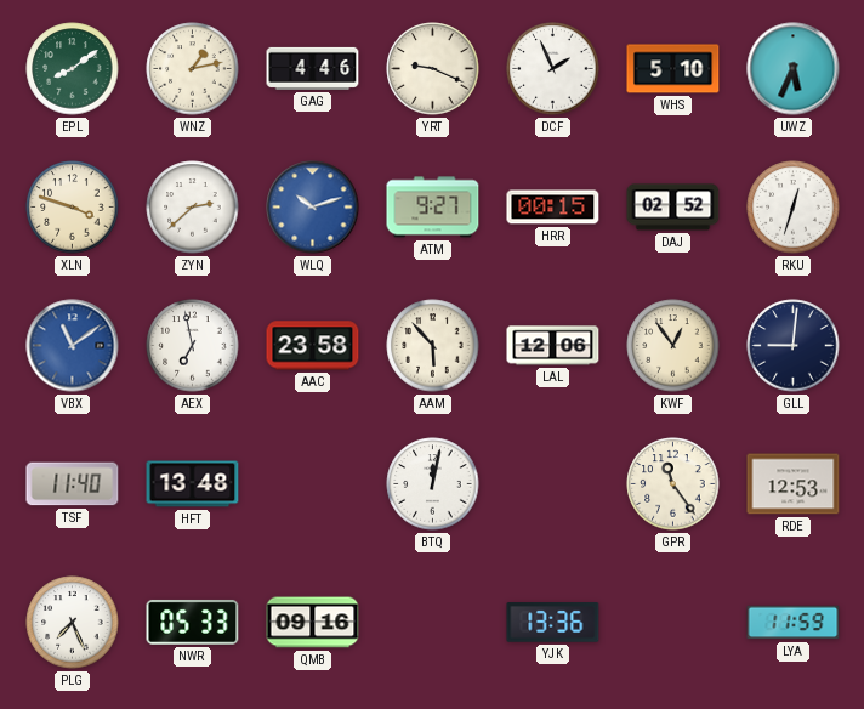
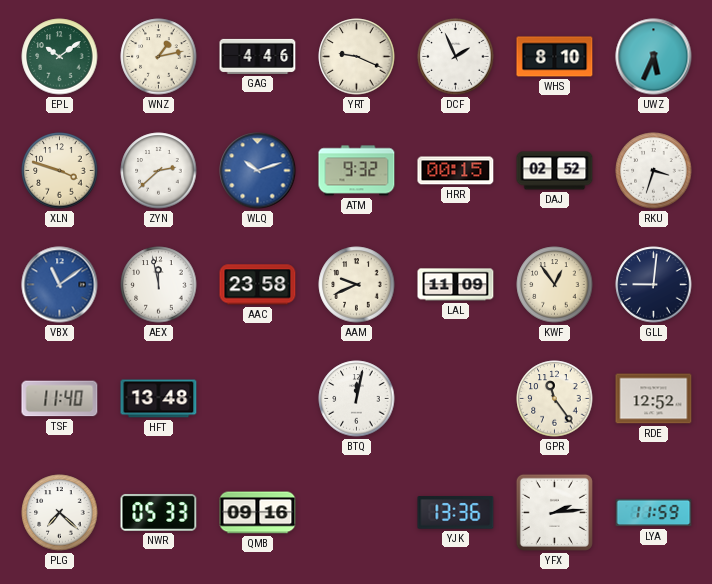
EPL: 8:09 -> 10:09 (60, 57)
WHS: 5:10 -> 8:10 (555, 57)
ATM: 9:27 -> 9:32 (357, 171)
RKU: 12:33 -> 3:33 (654, 171)
AEX: 6:58 -> 11:58 (159, 285)
AAM: 5:53 -> 9:41 (357, 285)
LAL: 12:06 -> 11:09 (456, 285)
RDE: 12:53 -> 12:52 (654, 399)
PLG: 7:26 -> 7:22 (60, 513)
YFX: none -> 2:14 (554, 512)
